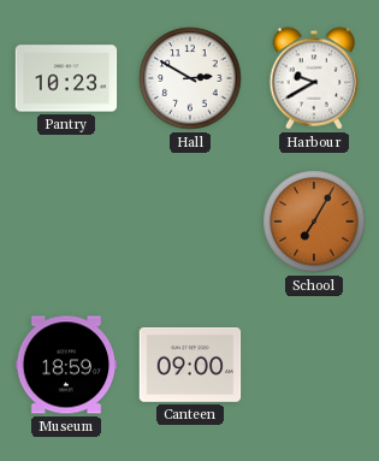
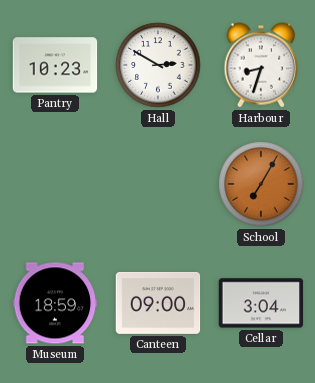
Harbour: 9:40 -> 8:33 (261, 65)
Cellar: none -> 3:04 (261, 303)
